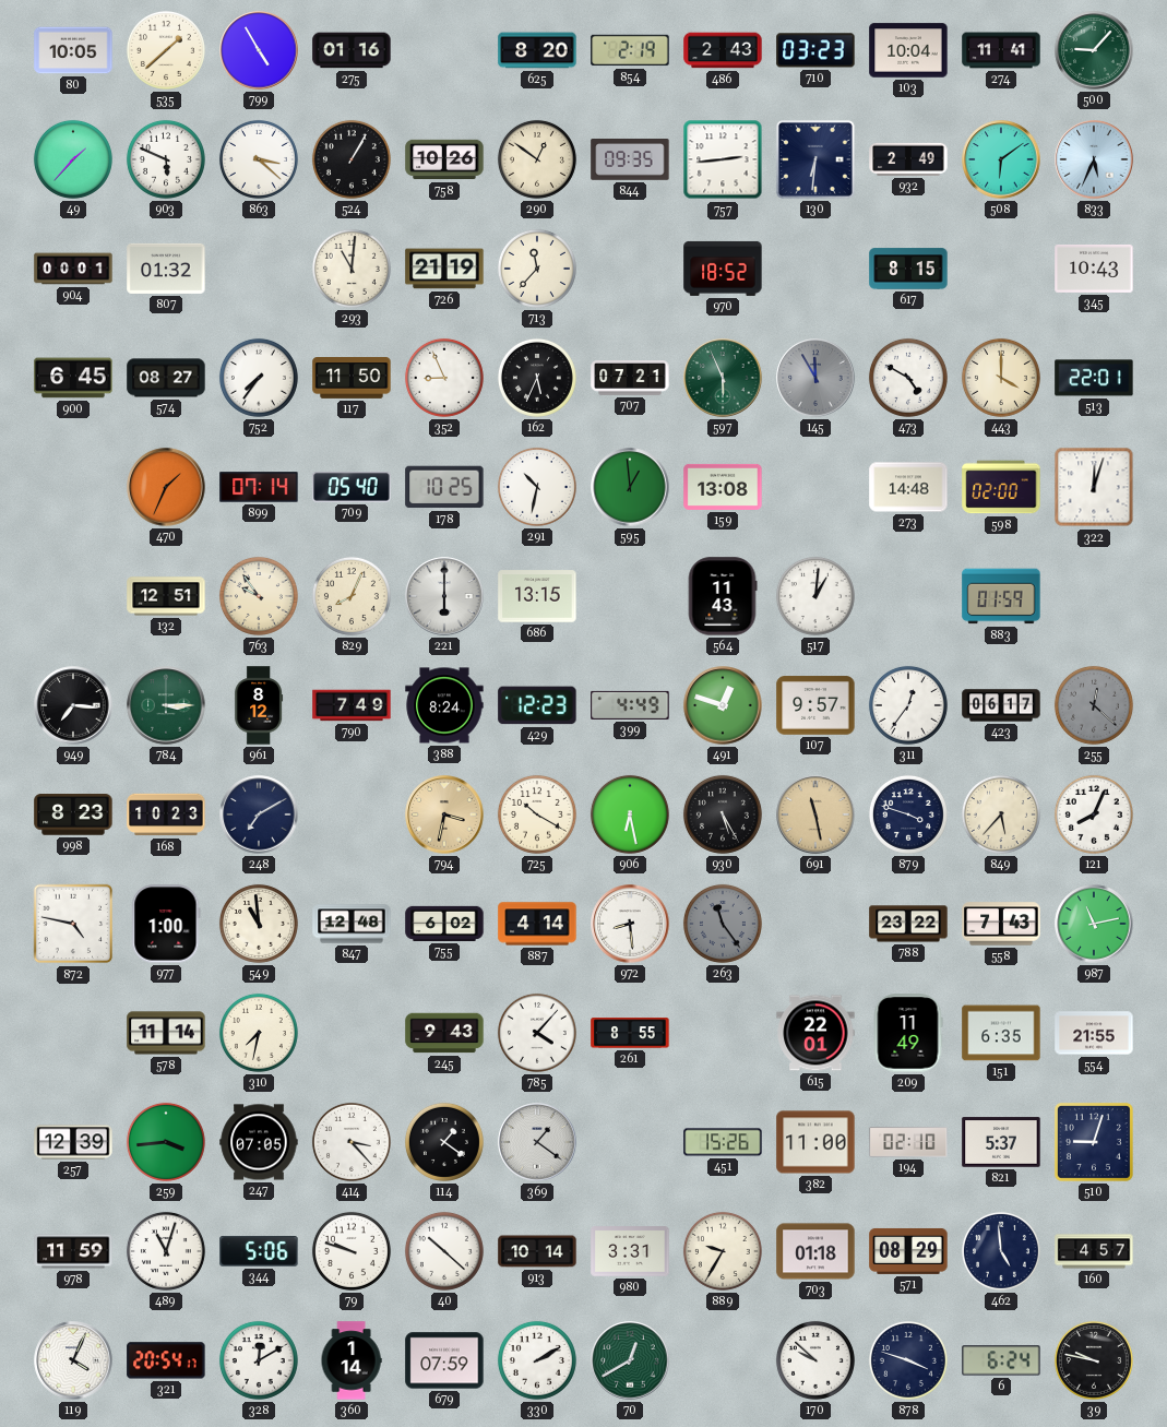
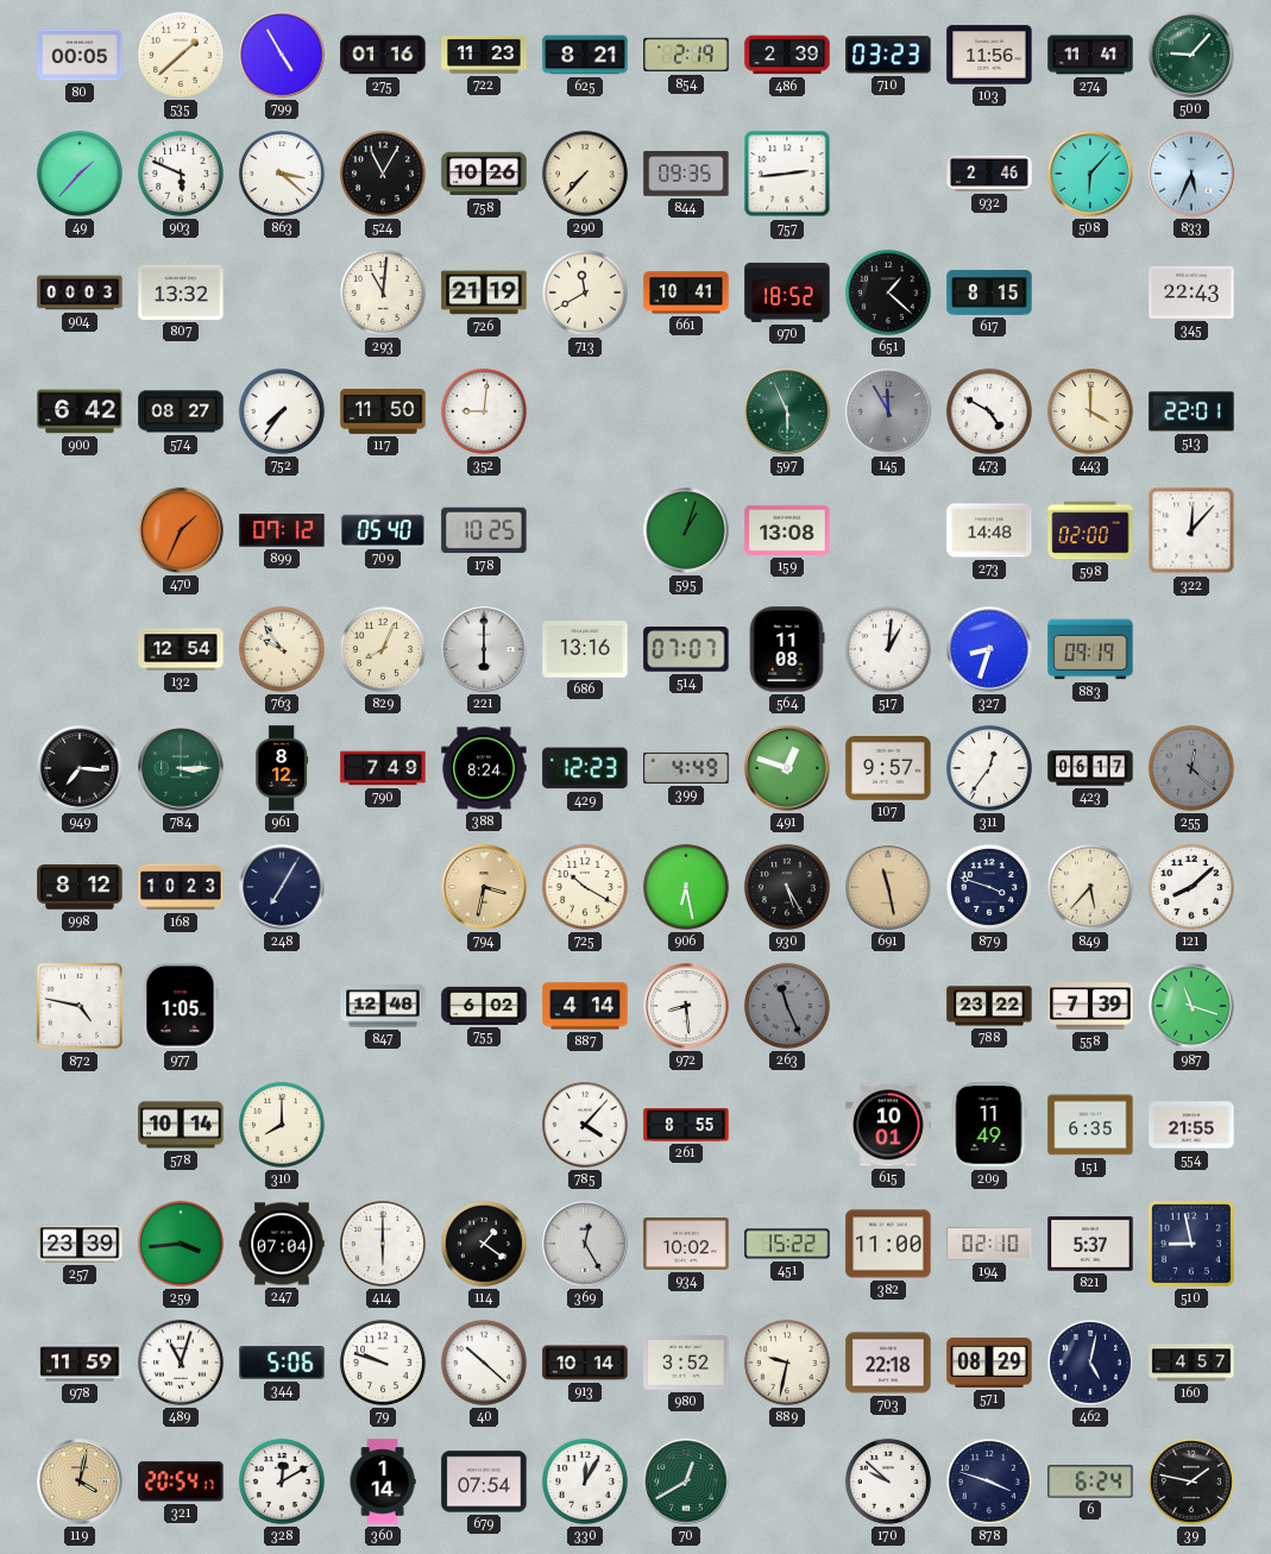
80: 10:05 -> 00:05 (80, 55)
722: none -> 11:23 (484, 55)
625: 8:20 -> 8:21 (585, 55)
486: 2:43 -> 2:39 (787, 55)
103: 10:04 -> 11:56 (989, 55)
524: 1:05 -> 11:05 (383, 174)
290: 12:51 -> 7:37 (585, 174)
130: 6:31 -> none (815, 159)
932: 2:49 -> 2:46 (989, 174)
508: 6:09 -> 6:07 (1090, 174)
904: 00:01 -> 00:03 (80, 292)
807: 01:32 -> 13:32 (181, 292)
713: 11:37 -> 11:40 (585, 292)
661: none -> 10:41 (686, 292)
651: none -> 1:22 (888, 292)
345: 10:43 -> 22:43 (1191, 294)
900: 6:45 -> 6:42 (80, 411)
352: 8:56 -> 9:01 (484, 411)
162: 5:34 -> none (537, 378)
707: 07:21 -> none (630, 379)
899: 07:14 -> 07:12 (282, 530)
291: 10:32 -> none (537, 487)
595: 12:59 -> 1:03 (686, 530)
322: 12:03 -> 12:07 (1191, 530)
132: 12:51 -> 12:54 (181, 649)
686: 13:15 -> 13:16 (585, 649)
514: none -> 07:07 (686, 650)
564: 11:43 -> 11:08 (787, 649)
327: none -> 8:33 (989, 649)
883: 01:59 -> 09:19 (1090, 649)
998: 8:23 -> 8:12 (80, 887)
248: 7:10 -> 7:05 (282, 887)
121: 8:04 -> 8:08 (1191, 887)
977: 1:00 -> 1:05 (181, 1006)
549: 10:59 -> none (259, 924)
263: 11:24 -> 11:26 (787, 1006)
558: 7:43 -> 7:39 (1090, 1006)
987: 11:13 -> 11:18 (1191, 1006)
578: 11:14 -> 10:14 (181, 1125)
310: 7:32 -> 8:00 (282, 1125)
245: 9:43 -> none (444, 1033)
615: 22:01 -> 10:01 (888, 1125)
257: 12:39 -> 23:39 (80, 1244)
247: 07:05 -> 07:04 (282, 1244)
414: 3:23 -> 6:00 (383, 1244)
369: 1:21 -> 12:25 (585, 1244)
934: none -> 10:02 (686, 1244)
451: 15:26 -> 15:22 (787, 1244)
510: 9:03 -> 8:58 (1191, 1244)
980: 3:31 -> 3:52 (686, 1363)
889: 9:35 -> 9:32 (787, 1363)
703: 01:18 -> 22:18 (888, 1363)
462: 4:59 -> 5:02 (1090, 1363)
119: 4:04 -> 4:02 (80, 1481)
119 dial: white -> champagne (80, 1481)
679: 07:59 -> 07:54 (484, 1481)
330: 2:10 -> 12:05 (585, 1481)
39: 9:47 -> 1:47 (1191, 1481)
